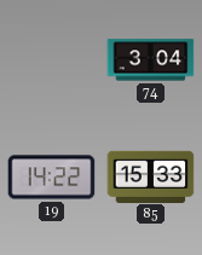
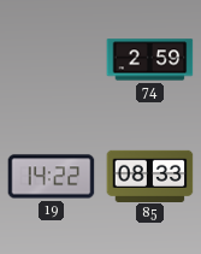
74: 3:04 -> 2:59 (150, 60)
85: 15:33 -> 08:33 (150, 176)
